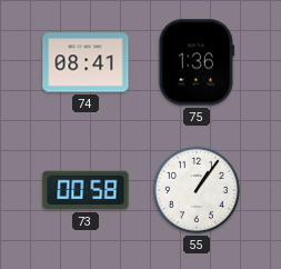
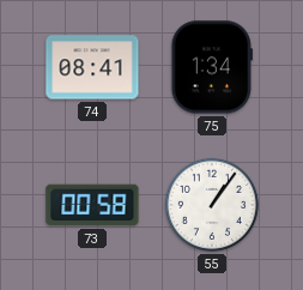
75: 1:36 -> 1:34 (212, 67)
